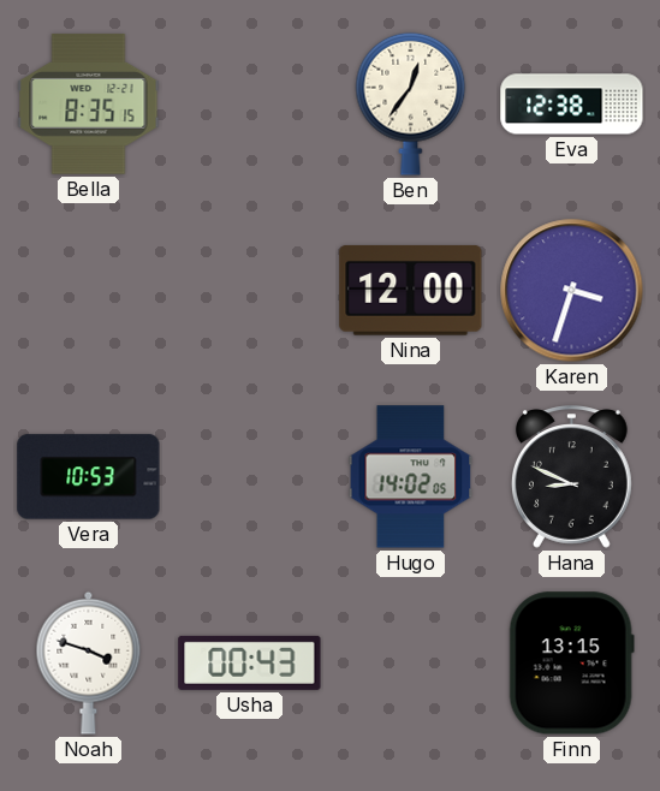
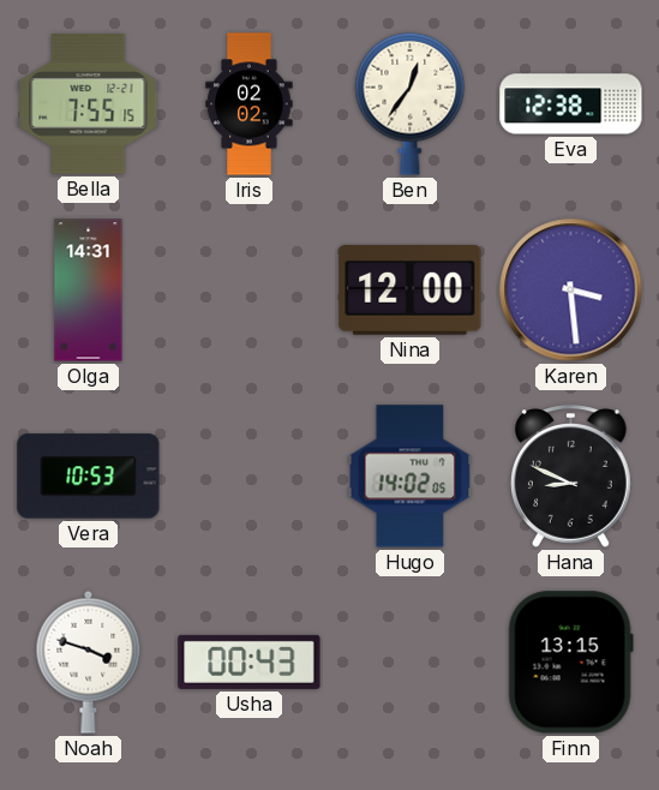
Bella: 8:35 -> 7:55 (89, 104)
Iris: none -> 02:02 (250, 104)
Olga: none -> 14:31 (89, 291)
Karen: 3:33 -> 3:29 (571, 291)
